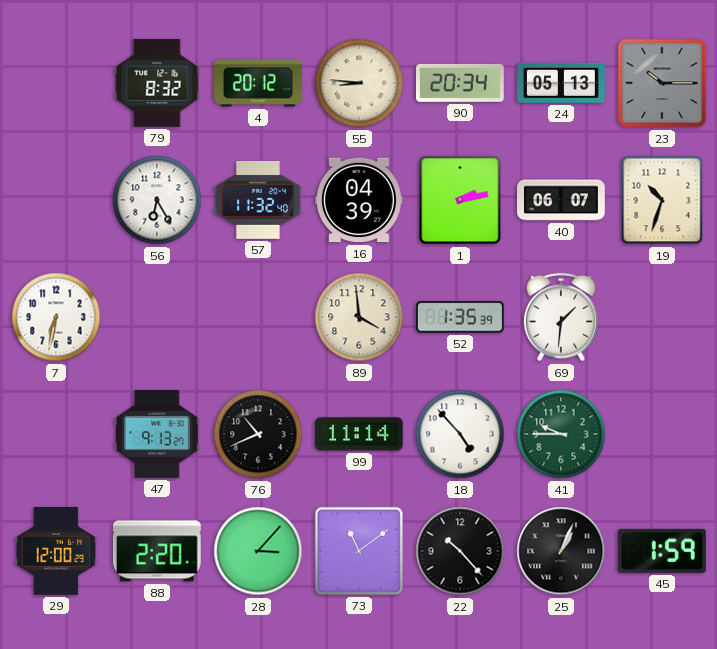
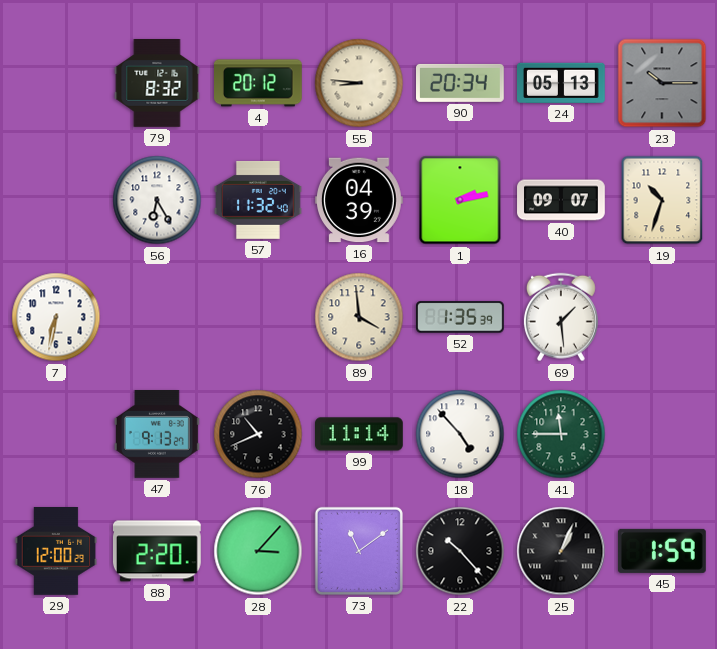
40: 06:07 -> 09:07 (561, 200)
69: 1:31 -> 1:29 (561, 317)
41: 9:45 -> 11:45 (561, 434)
